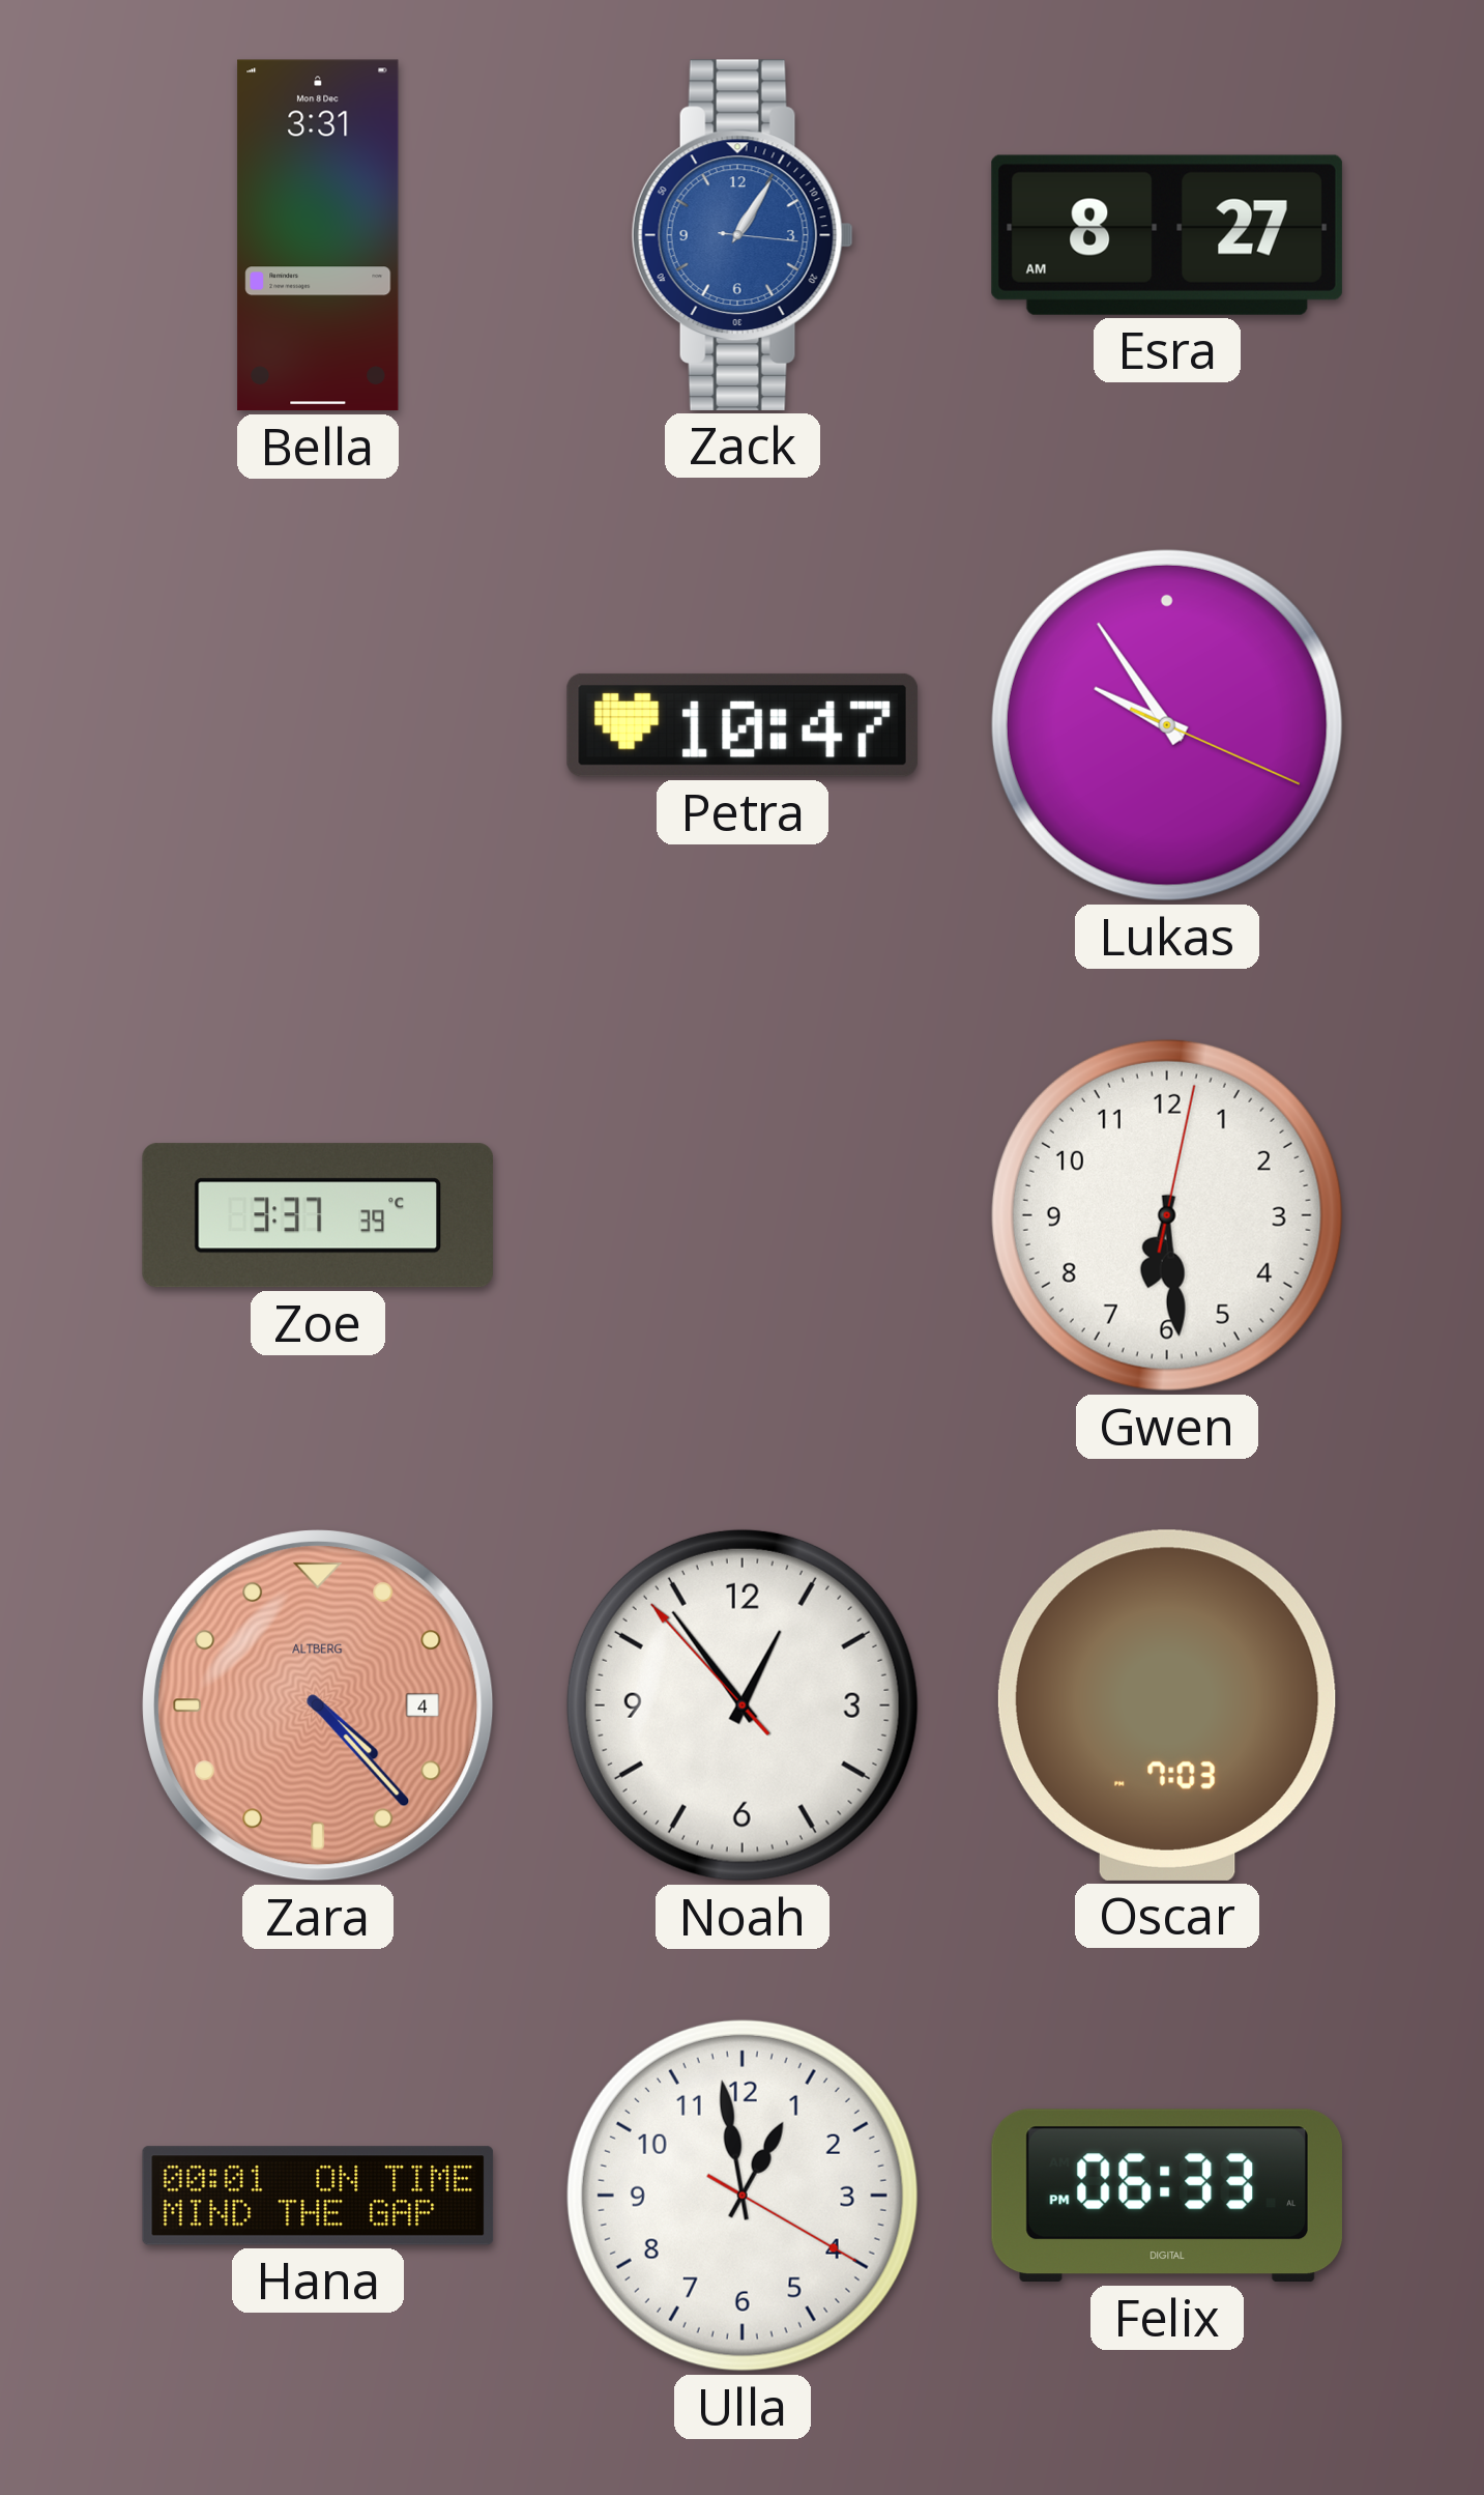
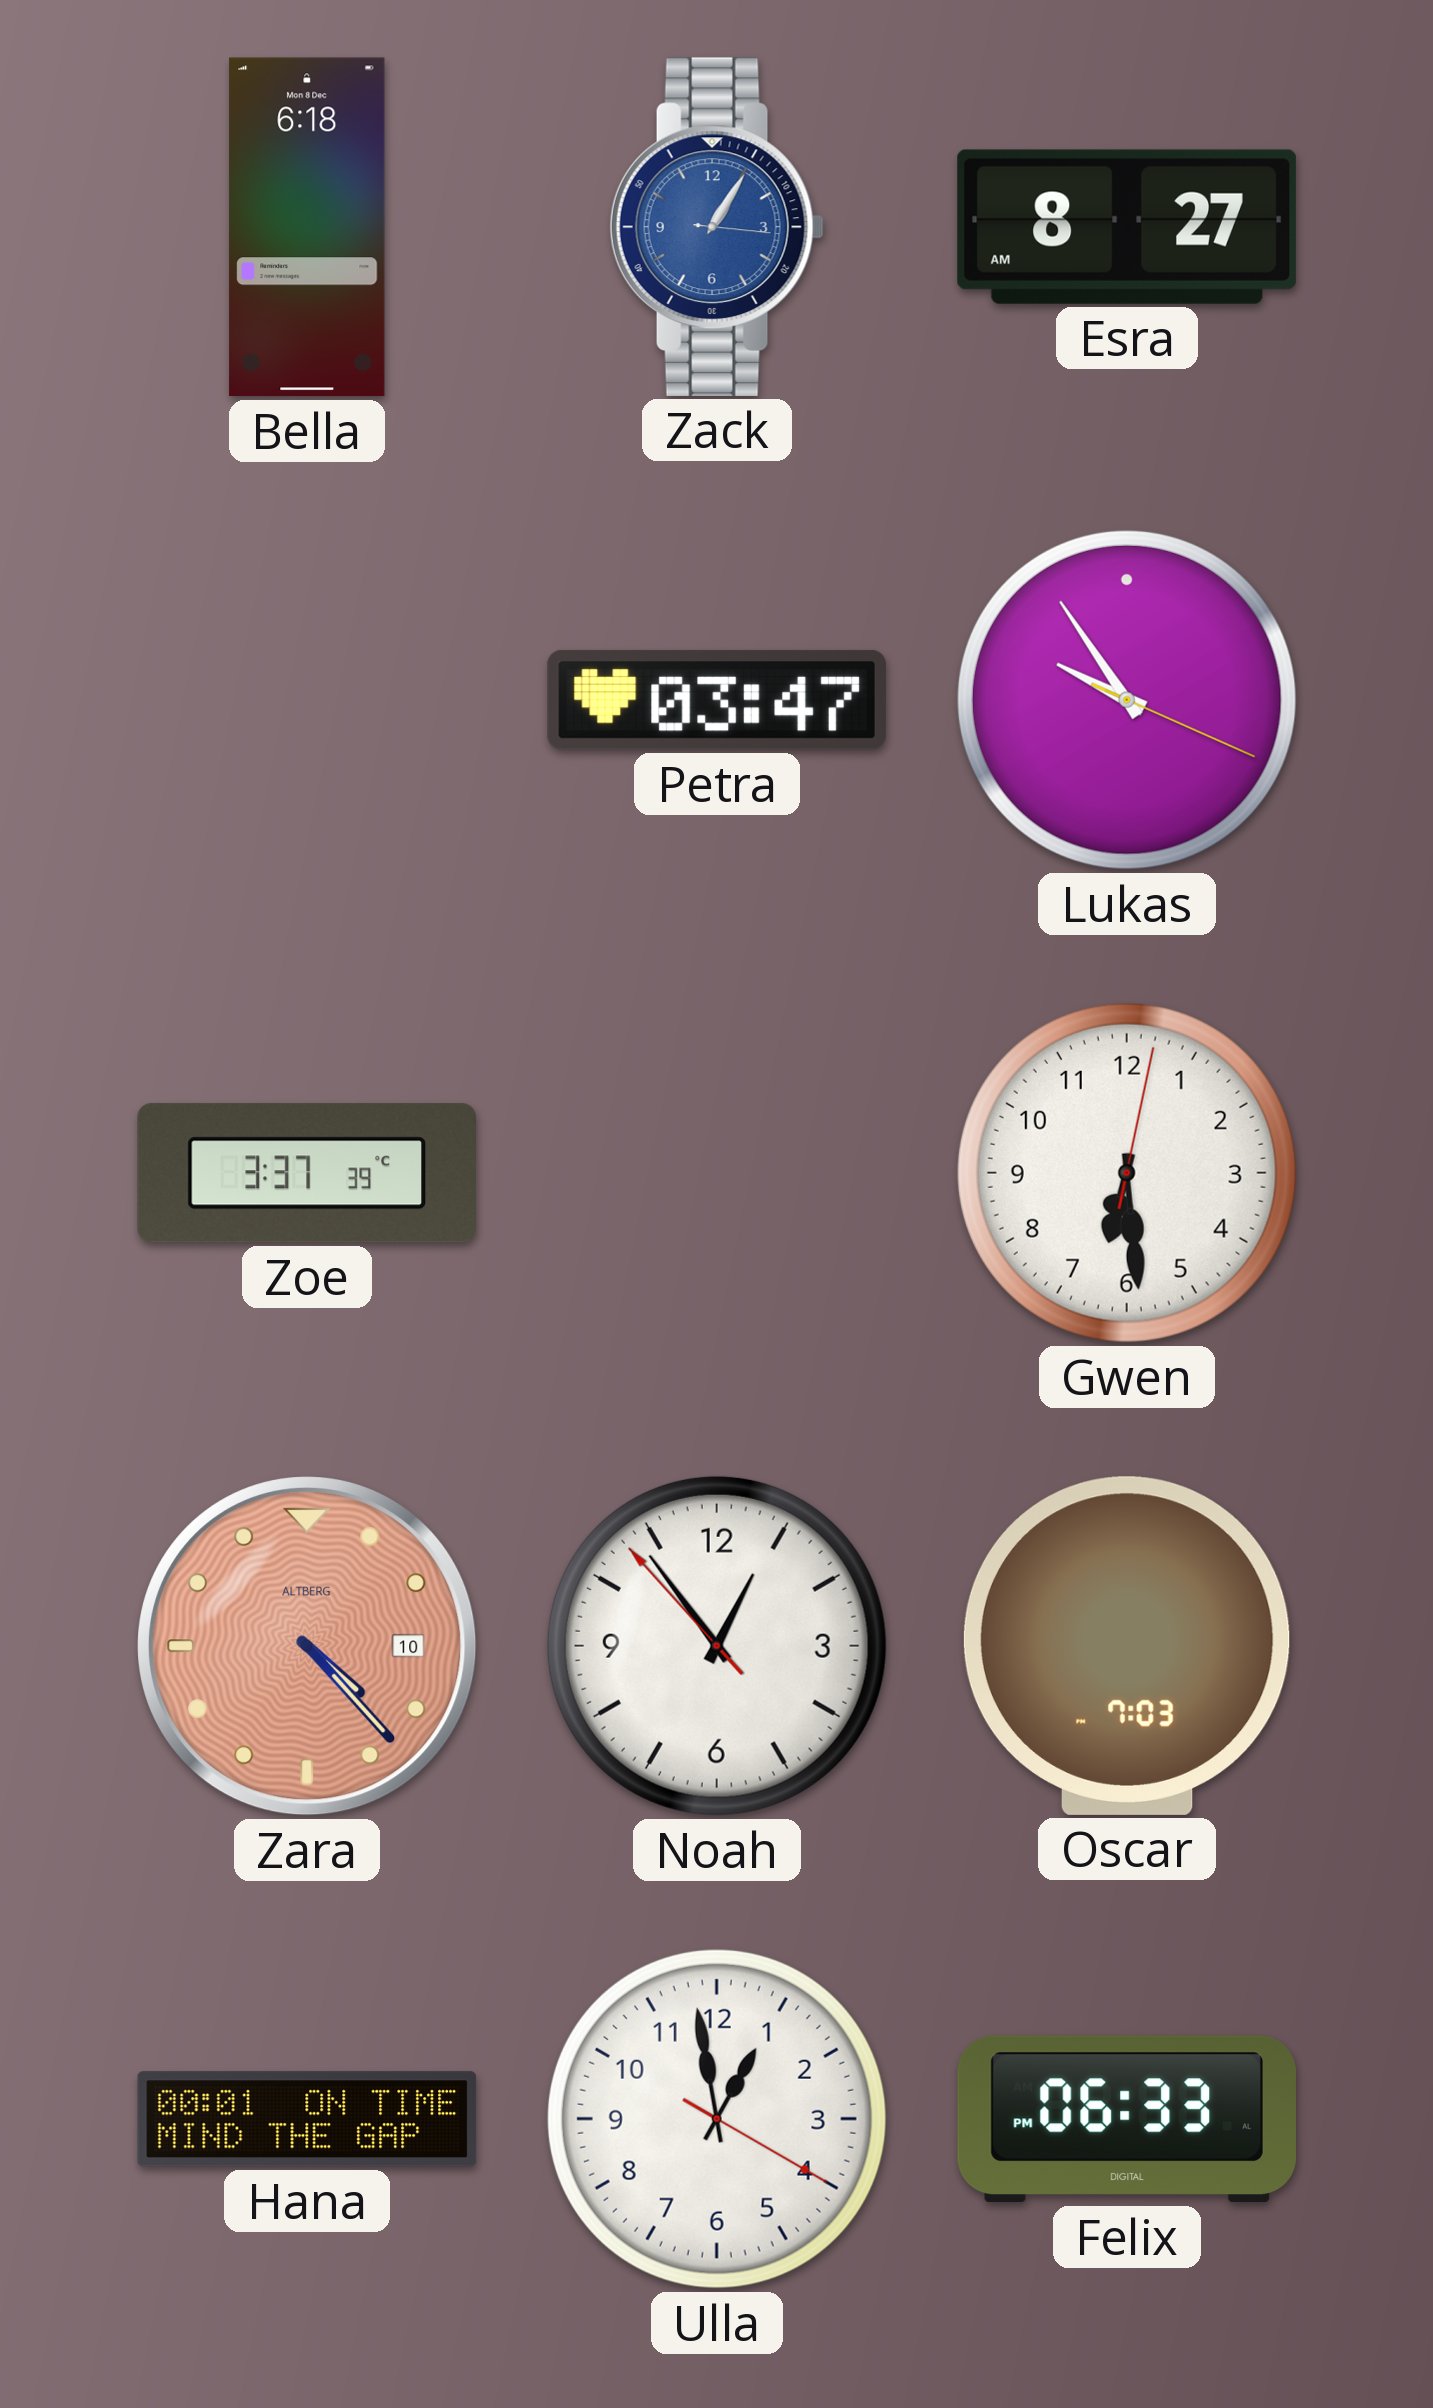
Bella: 3:31 -> 6:18 (307, 227)
Petra: 10:47 -> 03:47 (717, 700)
Zara date: 4 -> 10 (307, 1646)
